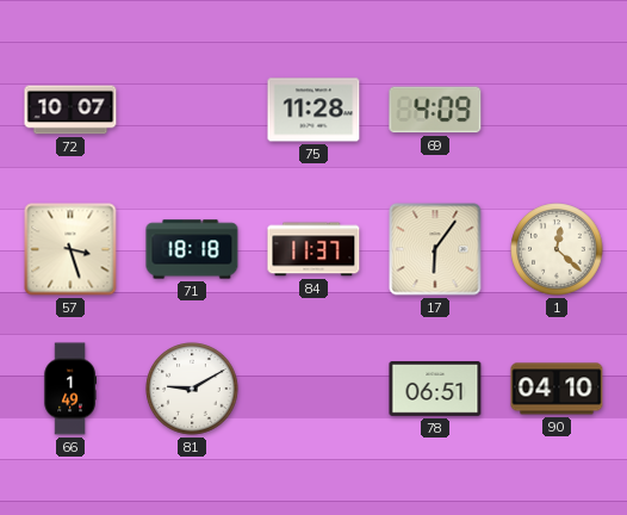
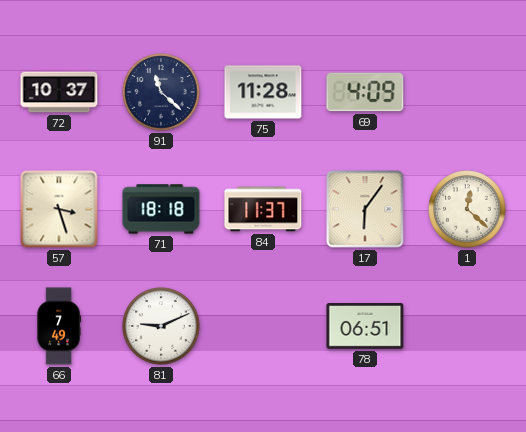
72: 10:07 -> 10:37 (59, 92)
91: none -> 11:22 (161, 92)
66: 1:49 -> 7:49 (58, 326)
81: 9:10 -> 9:11 (161, 326)
90: 04:10 -> none (557, 389)
